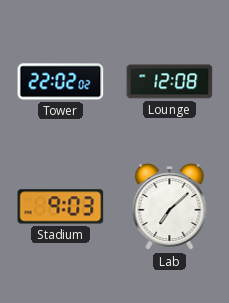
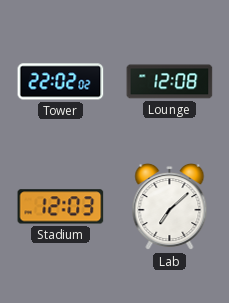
Stadium: 9:03 -> 12:03 (61, 207)
